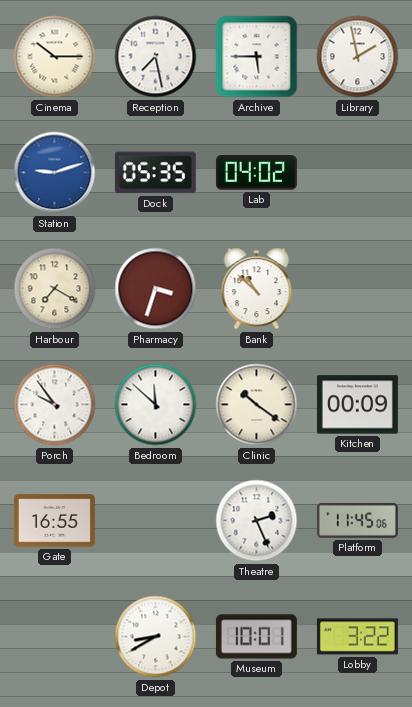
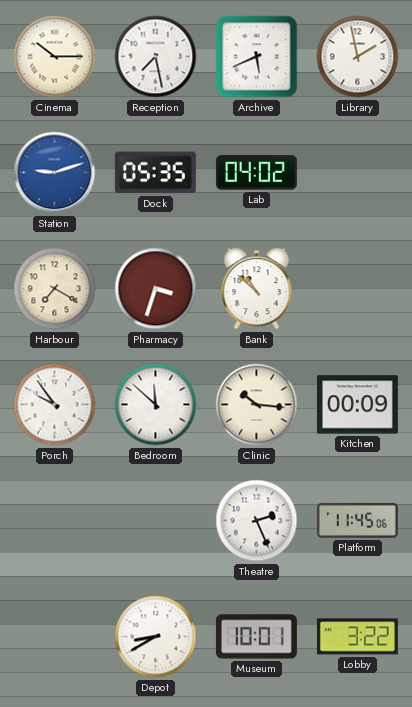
Archive: 5:45 -> 5:41 (257, 57)
Clinic: 10:21 -> 10:16 (257, 405)
Gate: 16:55 -> none (54, 521)
